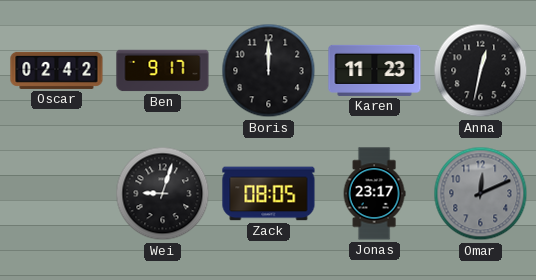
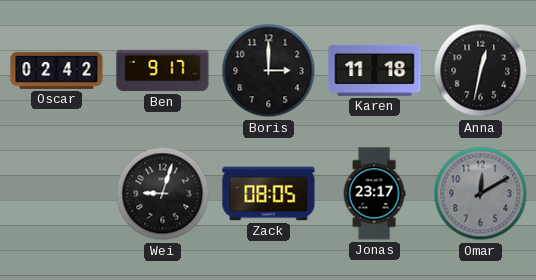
Boris: 12:00 -> 3:00 (269, 71)
Karen: 11:23 -> 11:18 (375, 70)
Omar: 12:11 -> 12:10 (481, 194)
